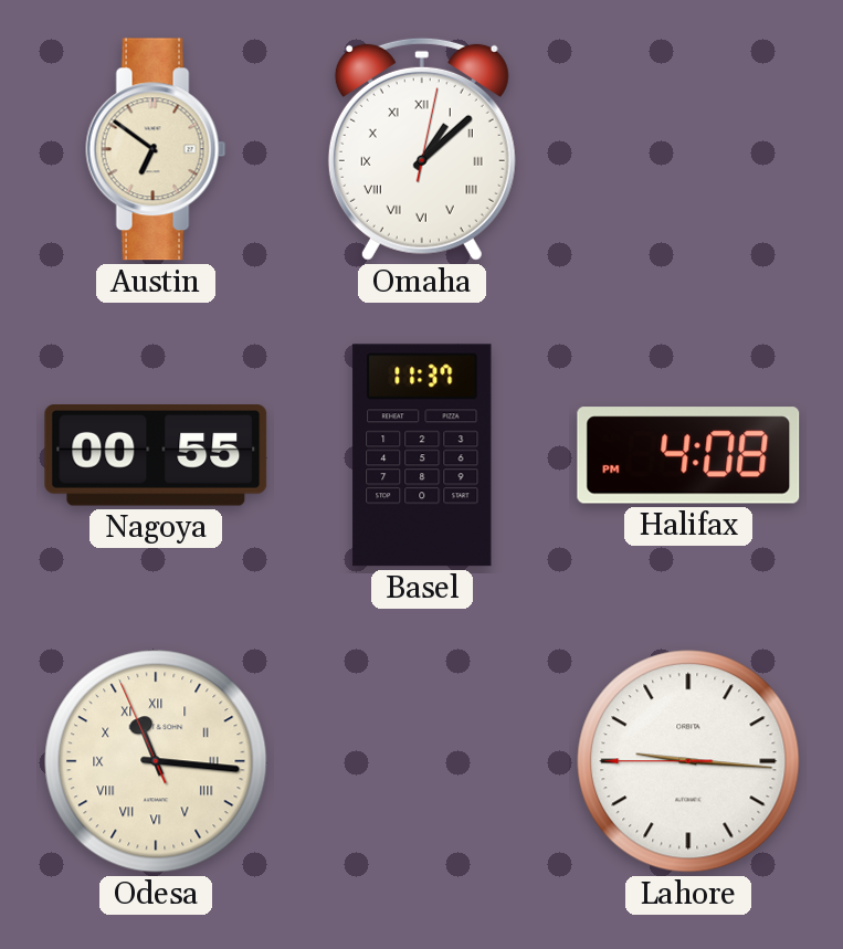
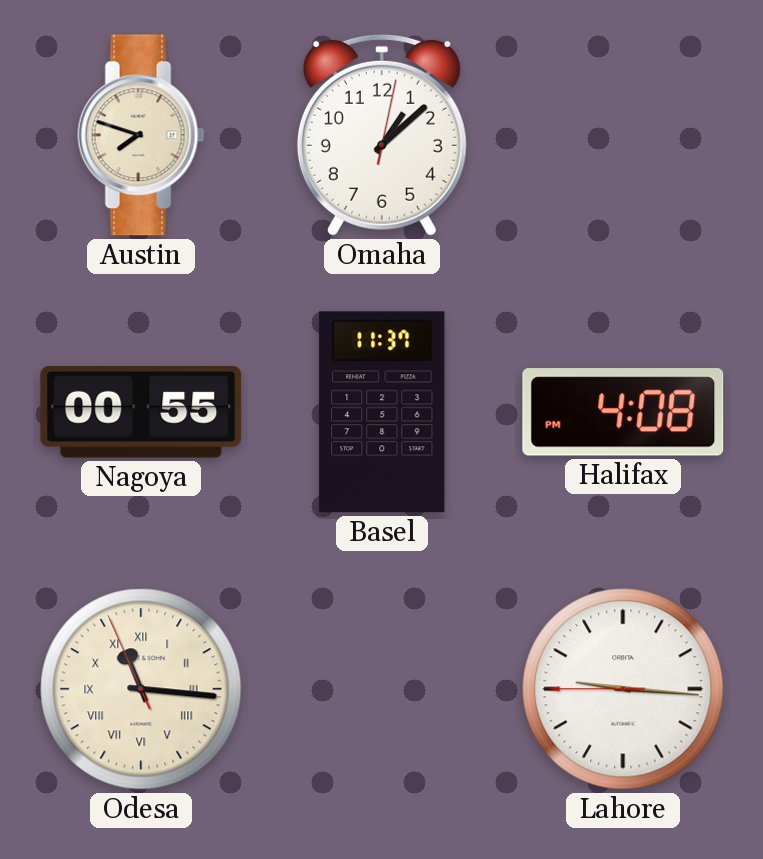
Austin: 6:51 -> 7:48 (141, 135)
Omaha numerals: Roman -> Arabic (382, 135)
